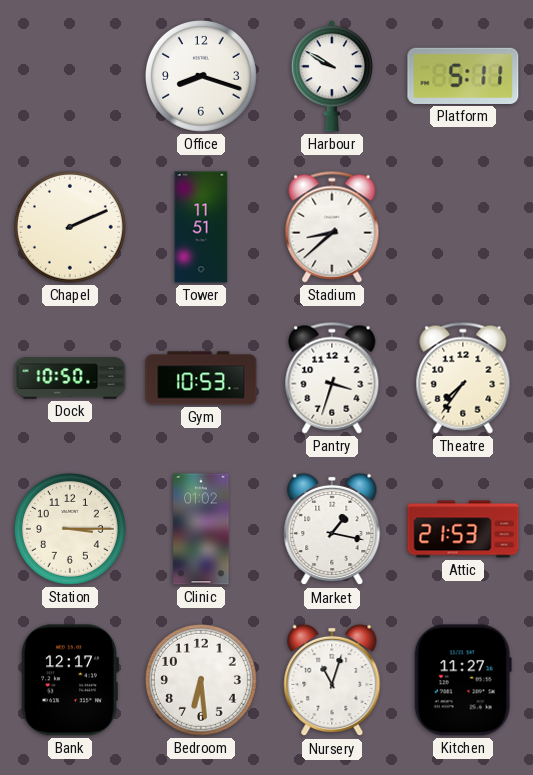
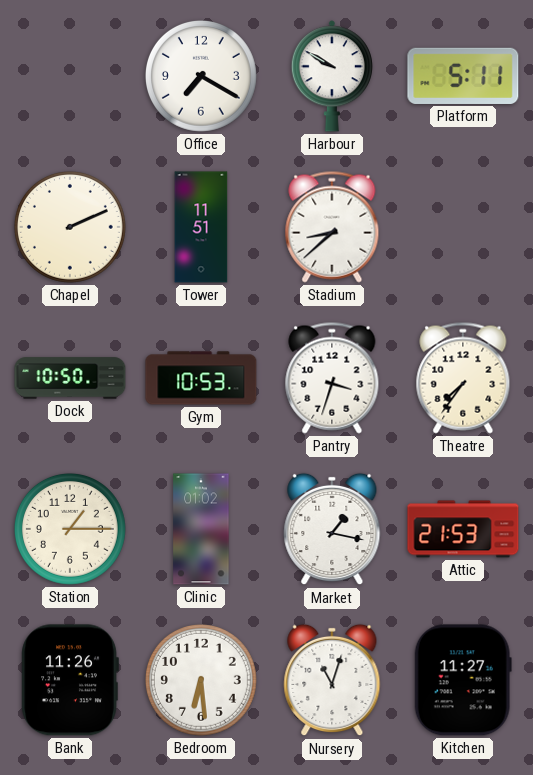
Office: 8:18 -> 7:20 (201, 76)
Station: 3:15 -> 1:15 (70, 529)
Bank: 12:17 -> 11:26 (70, 680)
